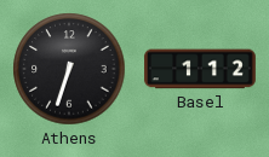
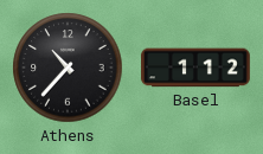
Athens: 6:33 -> 10:37 (68, 68)
